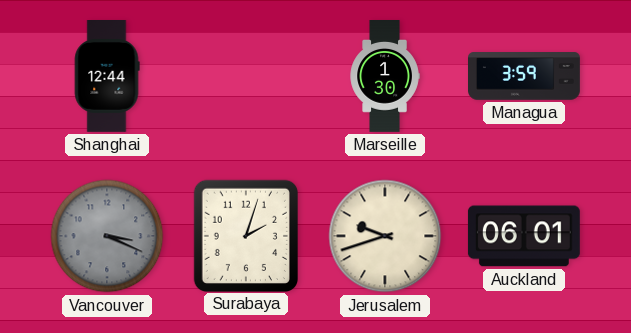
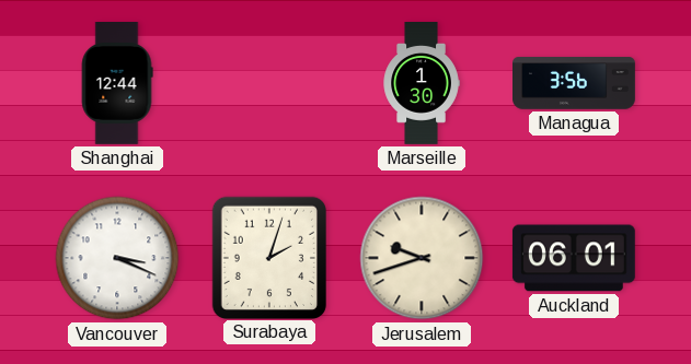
Managua: 3:59 -> 3:56 (575, 83)
Vancouver dial: grey -> white (117, 258)
